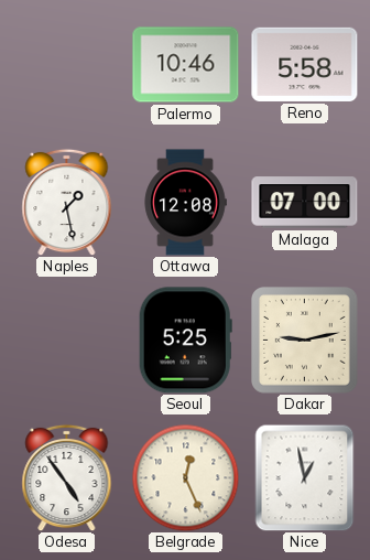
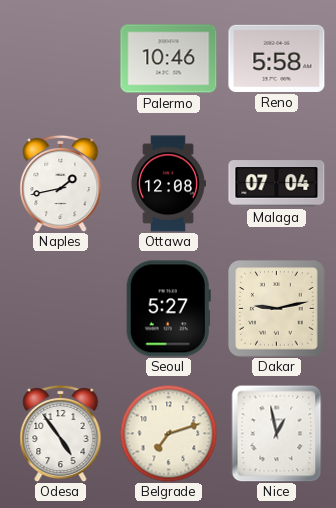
Naples: 1:28 -> 1:43 (61, 183)
Malaga: 07:00 -> 07:04 (277, 184)
Seoul: 5:25 -> 5:27 (168, 309)
Belgrade: 12:26 -> 7:12 (168, 433)
